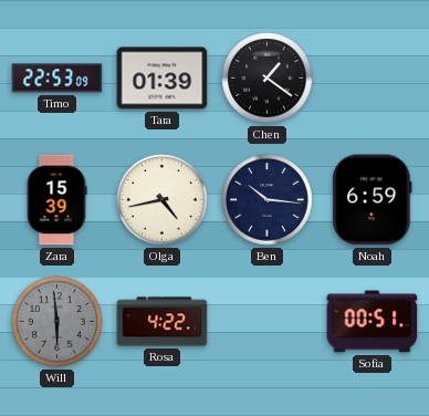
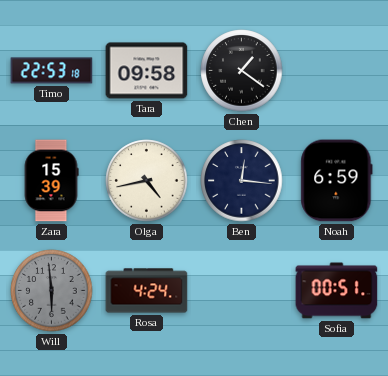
Timo: 22:53:09 -> 22:53:18 (52, 71)
Tara: 01:39 -> 09:58 (147, 71)
Ben: 10:16 -> 12:16 (242, 181)
Rosa: 4:22 -> 4:24 (147, 291)
